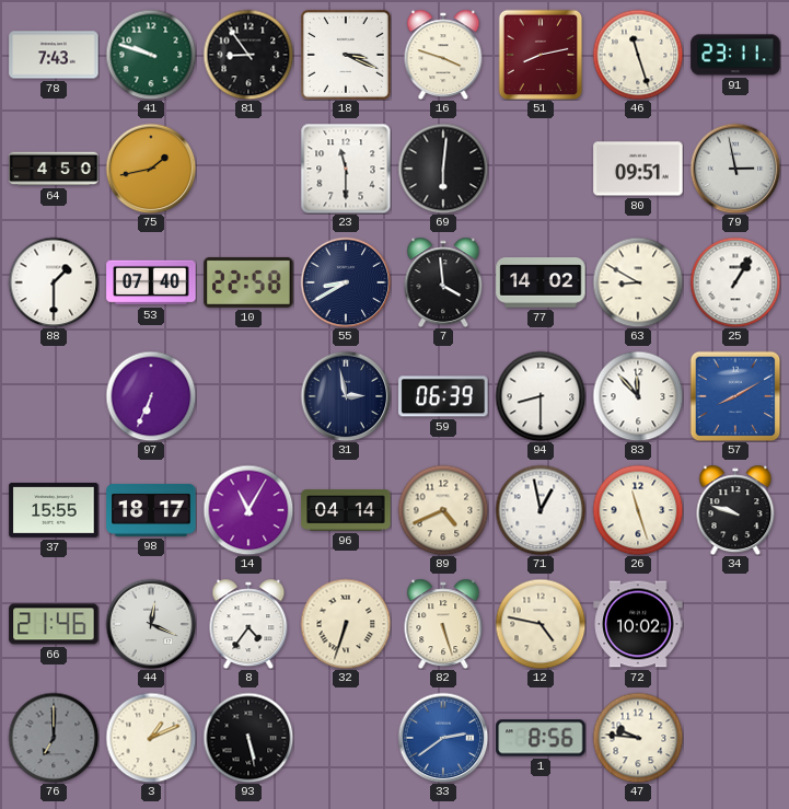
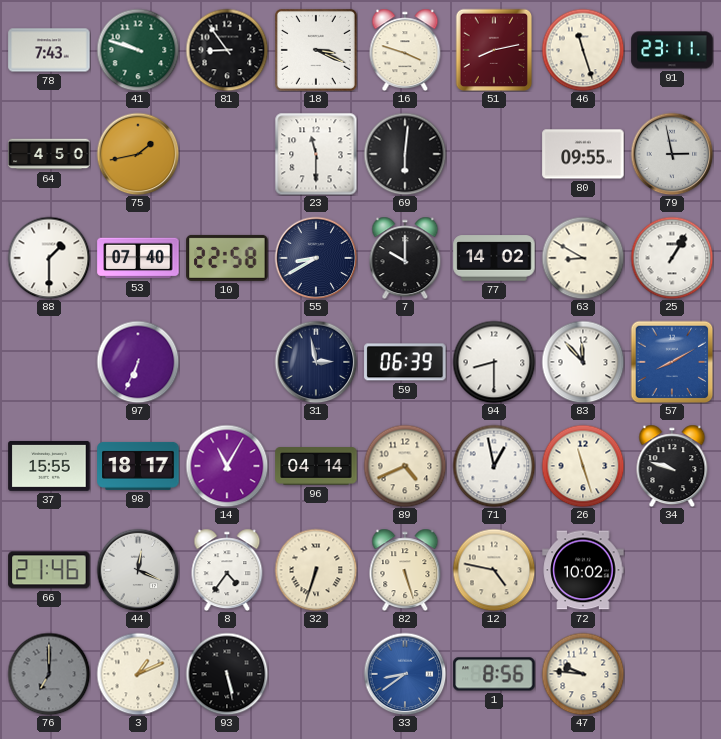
80: 09:51 -> 09:55 (583, 154)
7: 3:59 -> 10:00 (405, 258)
33: 2:39 -> 8:39 (405, 674)
